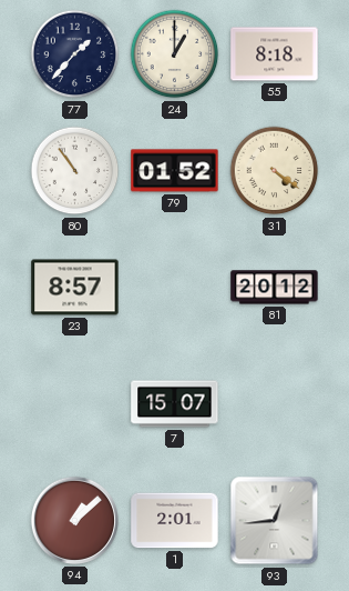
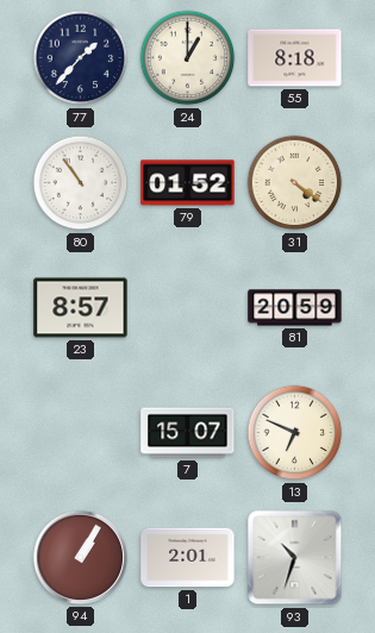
81: 20:12 -> 20:59 (295, 308)
13: none -> 6:49 (295, 433)
94: 1:08 -> 1:05 (80, 557)
93: 12:44 -> 10:33 (295, 558)
